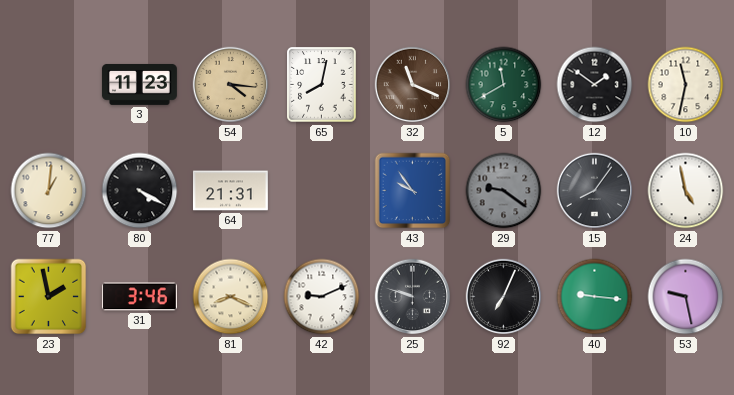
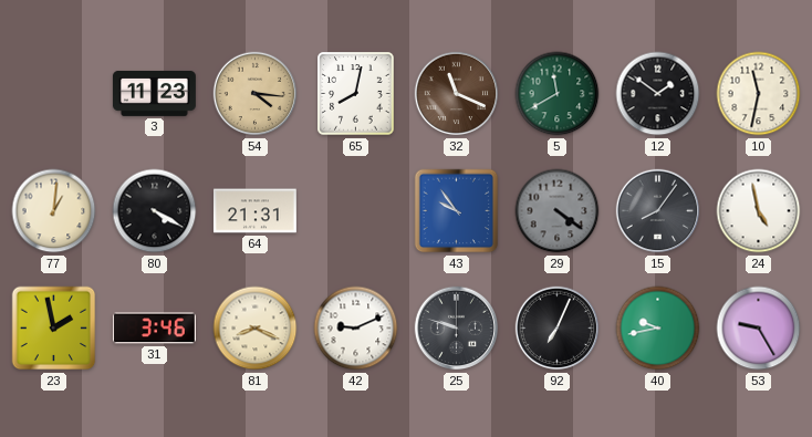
29: 9:21 -> 4:21 (558, 211)
40: 9:16 -> 9:43 (658, 329)
53: 9:28 -> 9:25 (759, 329)
